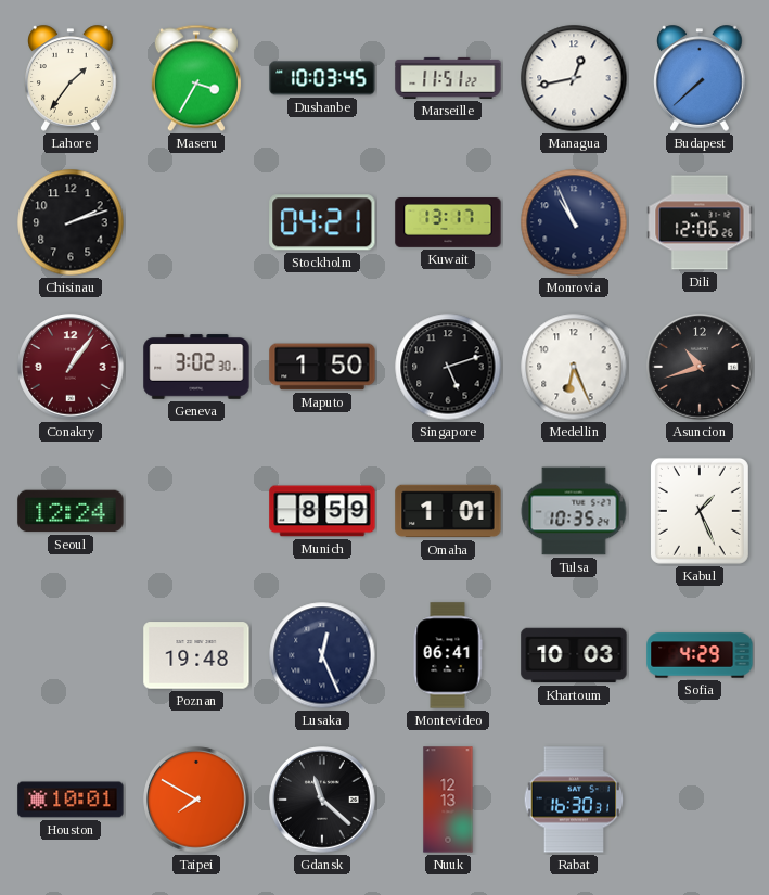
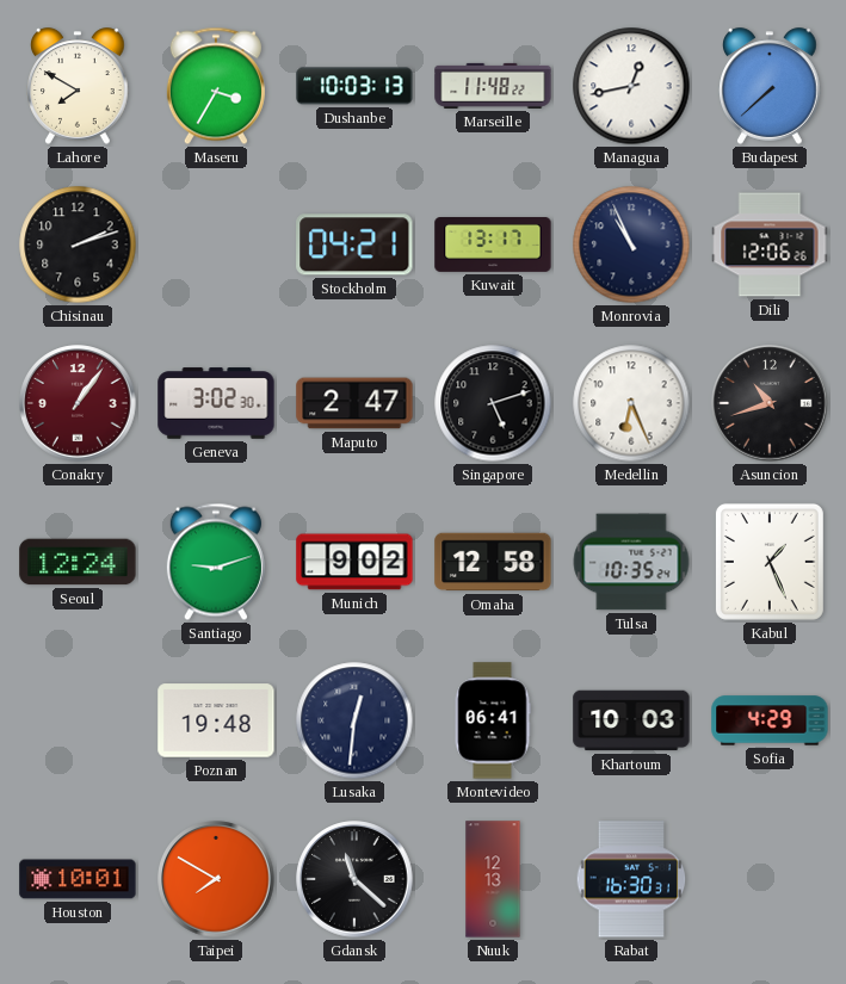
Lahore: 1:36 -> 7:50 (78, 86)
Dushanbe: 10:03:45 -> 10:03:13 (354, 86)
Marseille: 11:51 -> 11:48 (493, 86)
Maputo: 1:50 -> 2:47 (354, 403)
Santiago: none -> 9:12 (216, 562)
Munich: 8:59 -> 9:02 (354, 562)
Omaha: 1:01 -> 12:58 (493, 562)
Lusaka: 12:26 -> 12:31 (354, 720)
